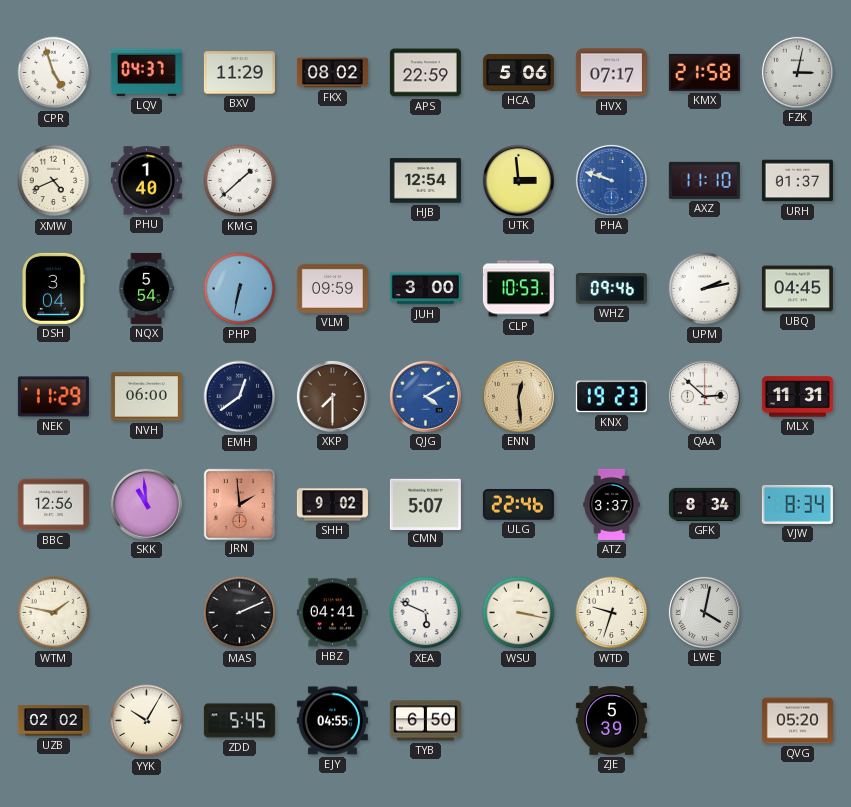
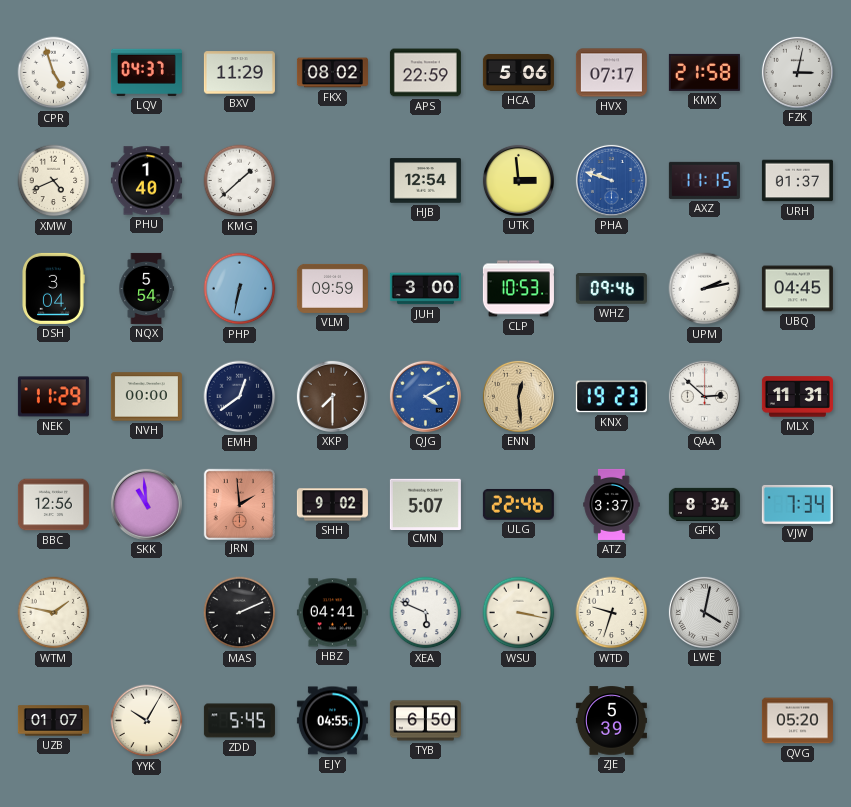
AXZ: 11:10 -> 11:15 (704, 180)
NVH: 06:00 -> 00:00 (146, 397)
VJW: 8:34 -> 7:34 (797, 504)
UZB: 02:02 -> 01:07 (53, 721)
